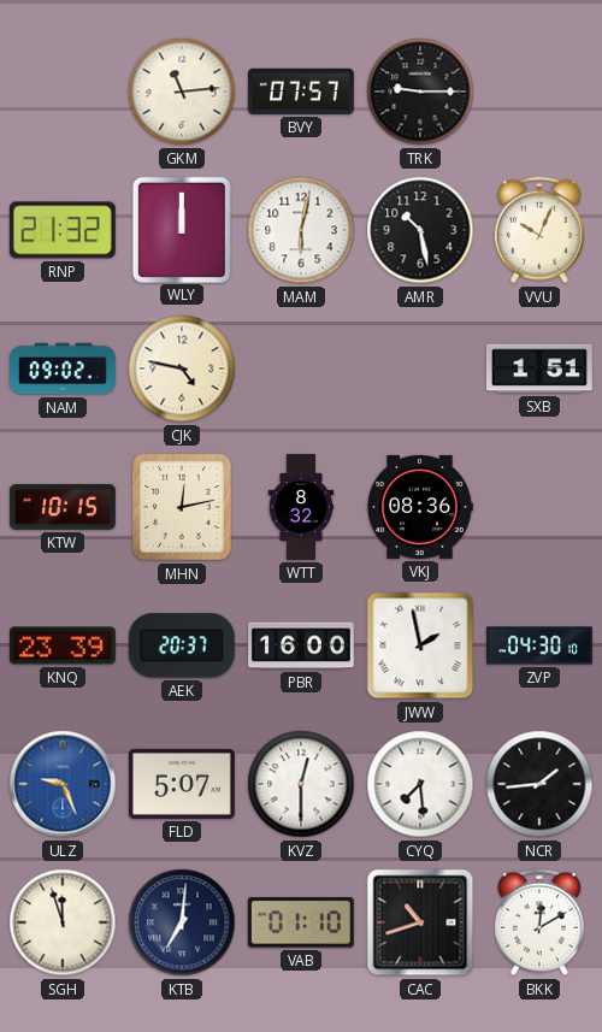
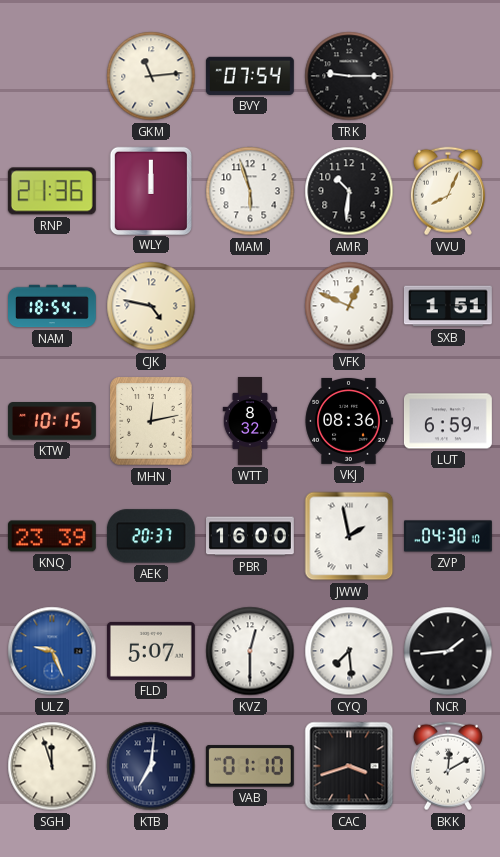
BVY: 07:57 -> 07:54 (250, 76)
RNP: 21:32 -> 21:36 (52, 191)
MAM: 6:02 -> 5:57 (250, 191)
AMR: 10:28 -> 10:31 (349, 191)
VVU: 10:04 -> 8:04 (448, 191)
NAM: 09:02 -> 18:54 (53, 306)
VFK: none -> 12:49 (349, 306)
LUT: none -> 6:59 (448, 421)
CAC: 10:42 -> 3:42 (349, 766)
